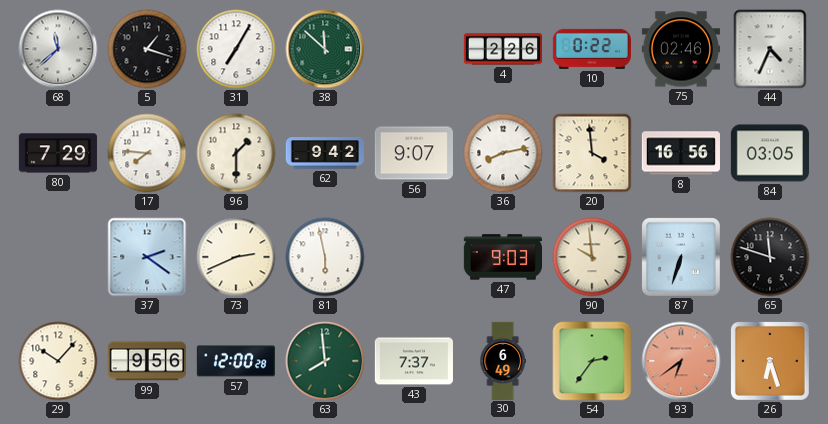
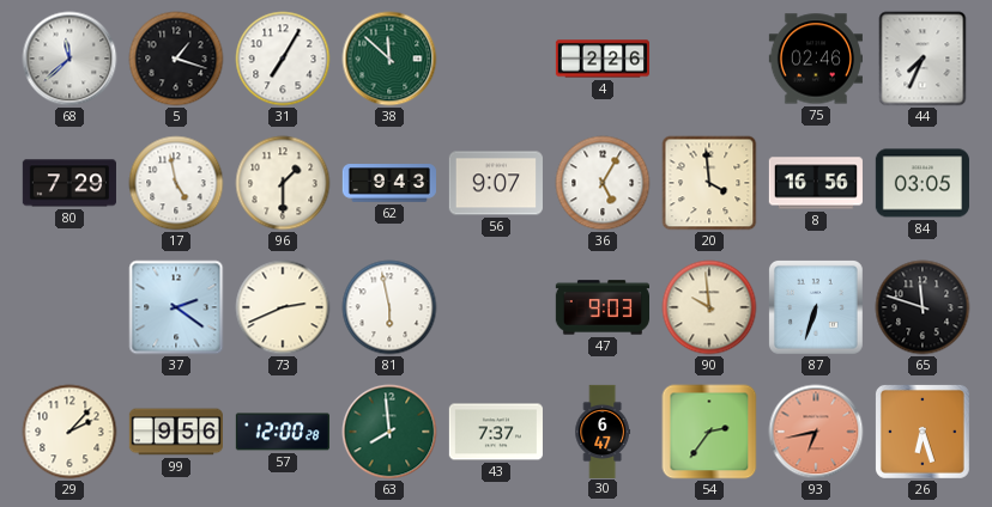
10: 0:22 -> none (592, 49)
44: 4:34 -> 7:34 (923, 59)
17: 7:46 -> 4:58 (176, 183)
62: 9:42 -> 9:43 (388, 183)
36: 8:13 -> 5:05 (603, 183)
29: 10:07 -> 2:07 (69, 432)
30: 6:49 -> 6:47 (603, 430)
93: 6:39 -> 6:43 (816, 432)
